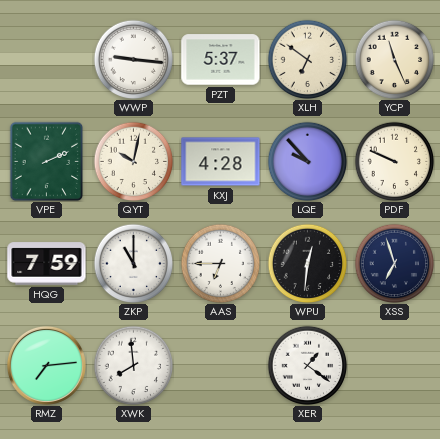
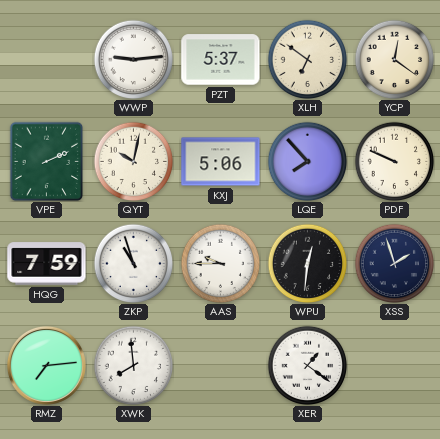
WWP: 9:16 -> 9:14 (133, 59)
YCP: 11:26 -> 12:21 (394, 59)
KXJ: 4:28 -> 5:06 (221, 162)
LQE: 9:53 -> 7:53 (307, 161)
ZKP: 11:00 -> 10:57 (133, 263)
AAS: 6:45 -> 9:45 (220, 263)
XSS: 6:57 -> 1:57 (394, 263)
